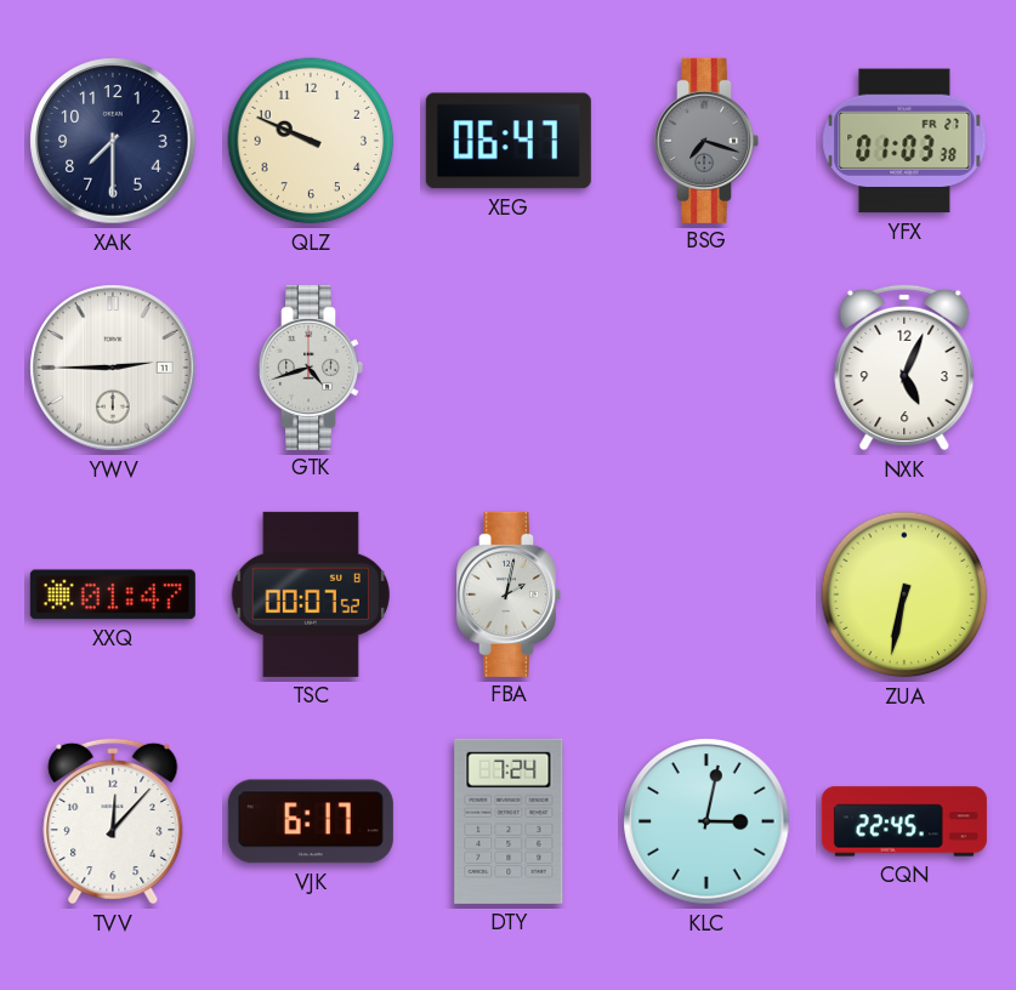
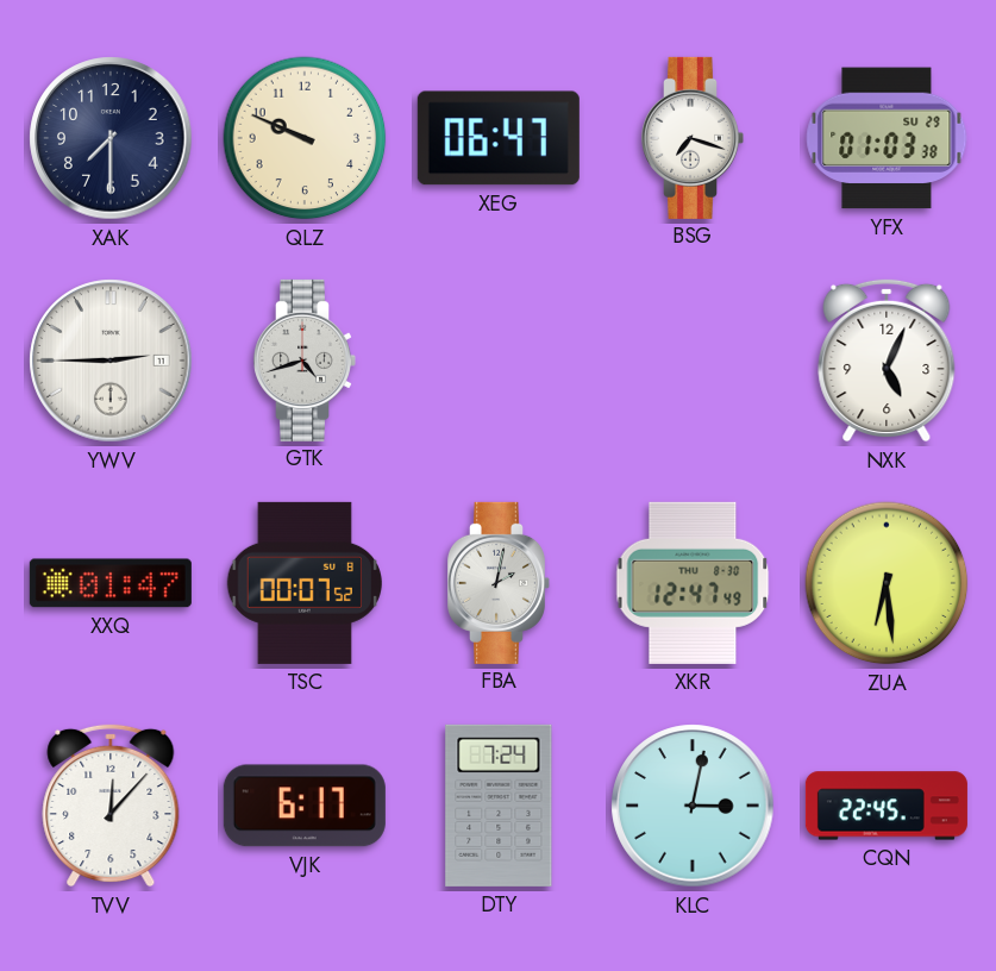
BSG dial: grey -> white (693, 138)
YFX date: FR 27 -> SU 29 (887, 138)
XKR: none -> 12:47 (693, 583)
ZUA: 6:32 -> 6:29 (887, 583)
